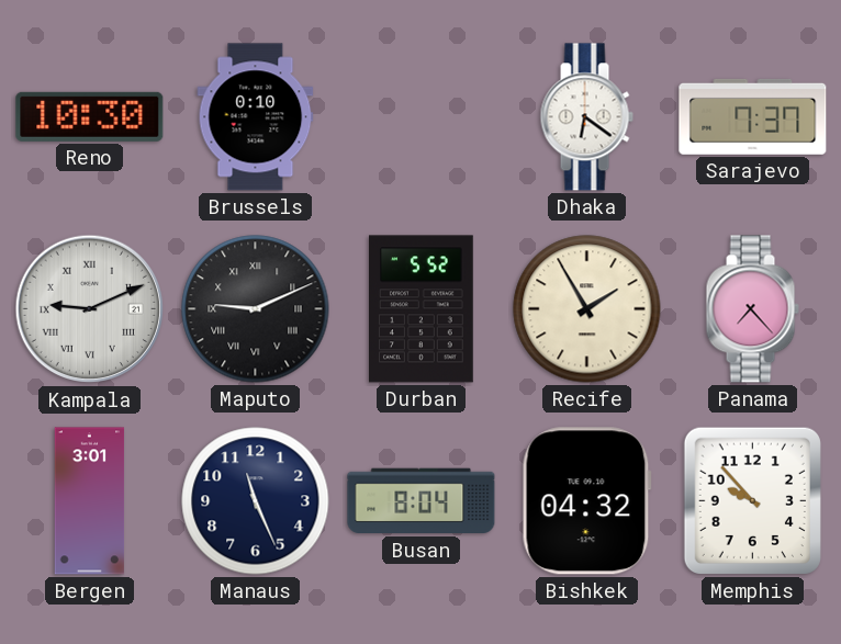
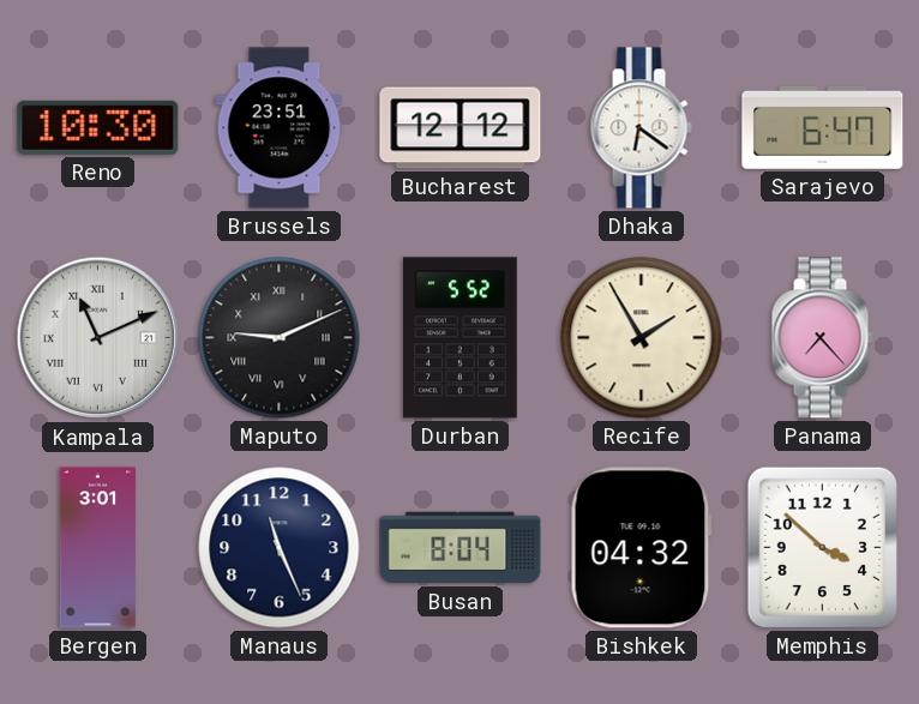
Brussels: 0:10 -> 23:51 (280, 128)
Bucharest: none -> 12:12 (461, 128)
Sarajevo: 7:37 -> 6:47 (823, 127)
Kampala: 9:11 -> 11:11 (98, 338)
Memphis: 9:53 -> 3:52 (822, 547)
